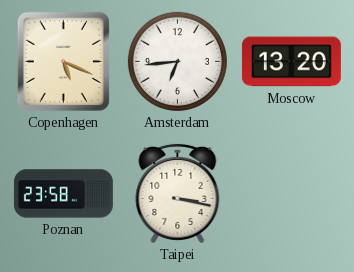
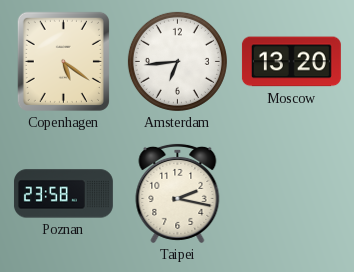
Copenhagen: 5:19 -> 5:21 (63, 61)
Taipei: 3:17 -> 2:17 (178, 193)
